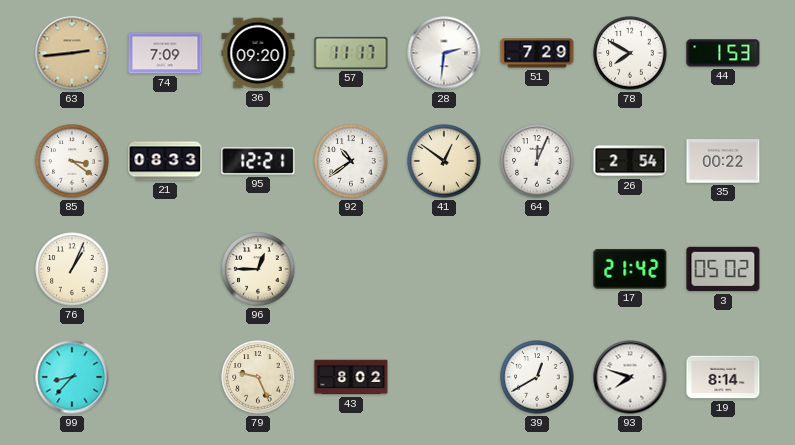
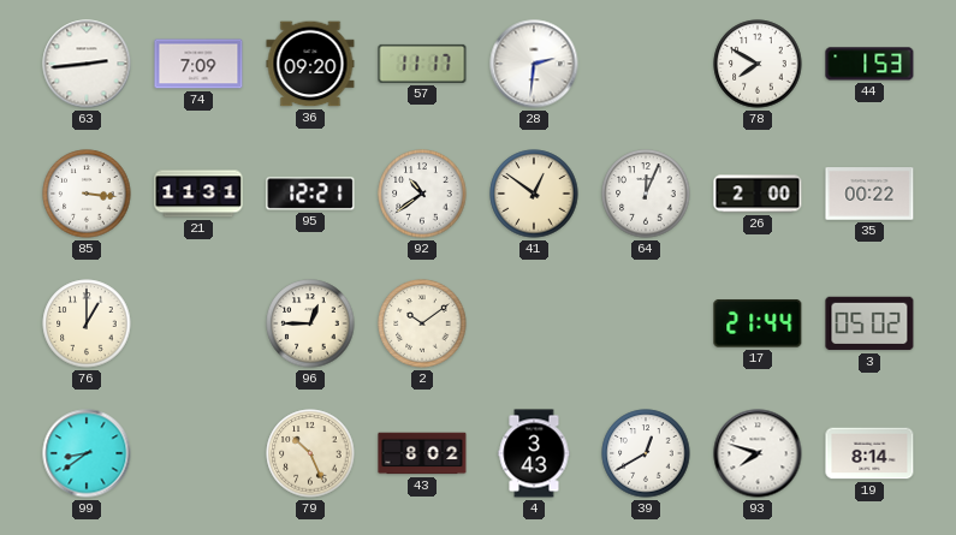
63 dial: champagne -> white (87, 64)
51: 7:29 -> none (537, 53)
85: 3:21 -> 3:16 (87, 194)
21: 08:33 -> 11:31 (198, 194)
26: 2:54 -> 2:00 (758, 194)
76: 1:04 -> 1:00 (87, 323)
2: none -> 10:09 (422, 323)
17: 21:42 -> 21:44 (758, 323)
99: 8:37 -> 8:39 (87, 453)
79: 9:26 -> 10:26 (310, 453)
4: none -> 3:43 (534, 453)
